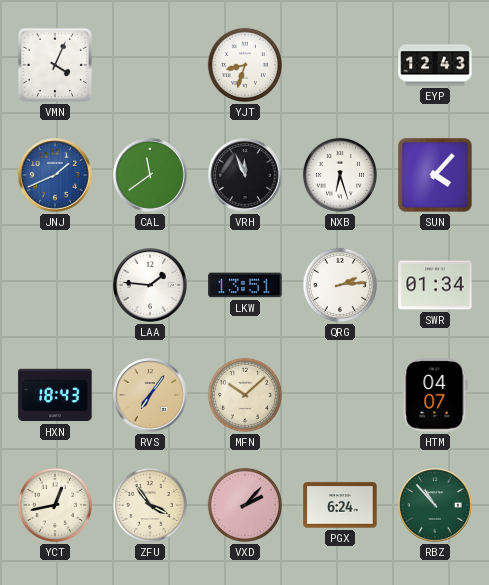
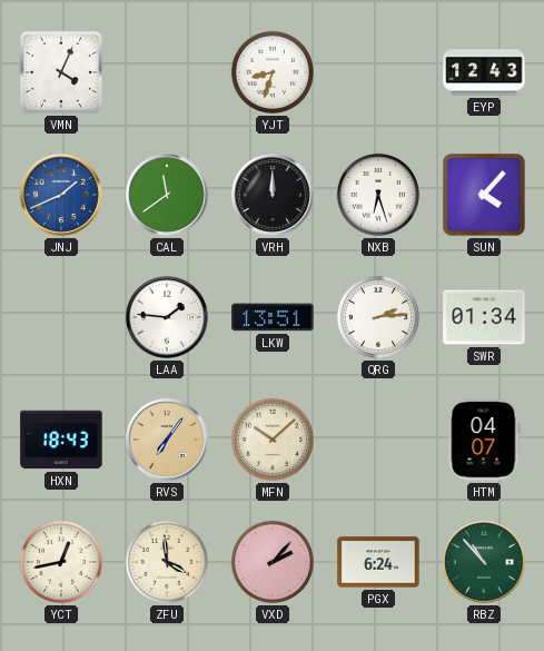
VRH: 11:56 -> 12:00 (273, 195)
ZFU: 3:54 -> 3:59 (167, 562)
